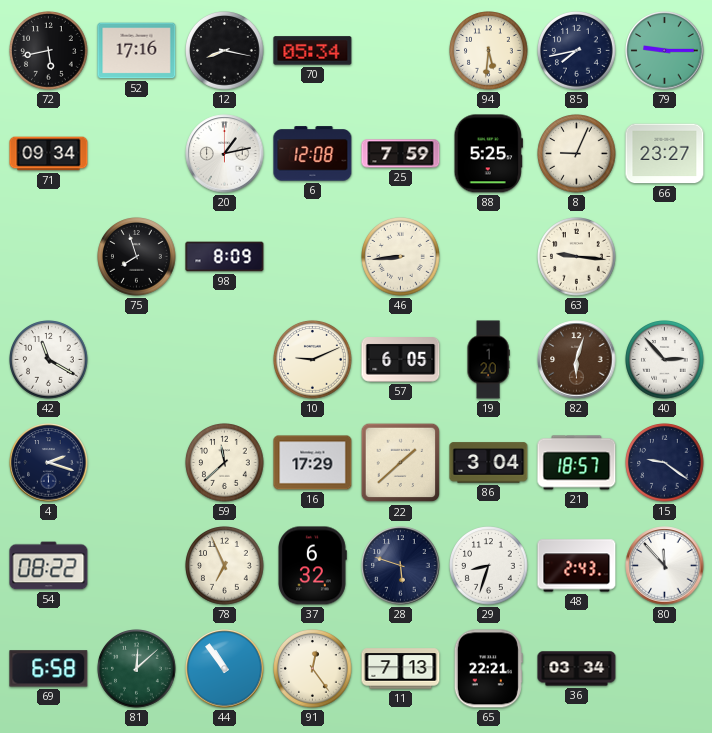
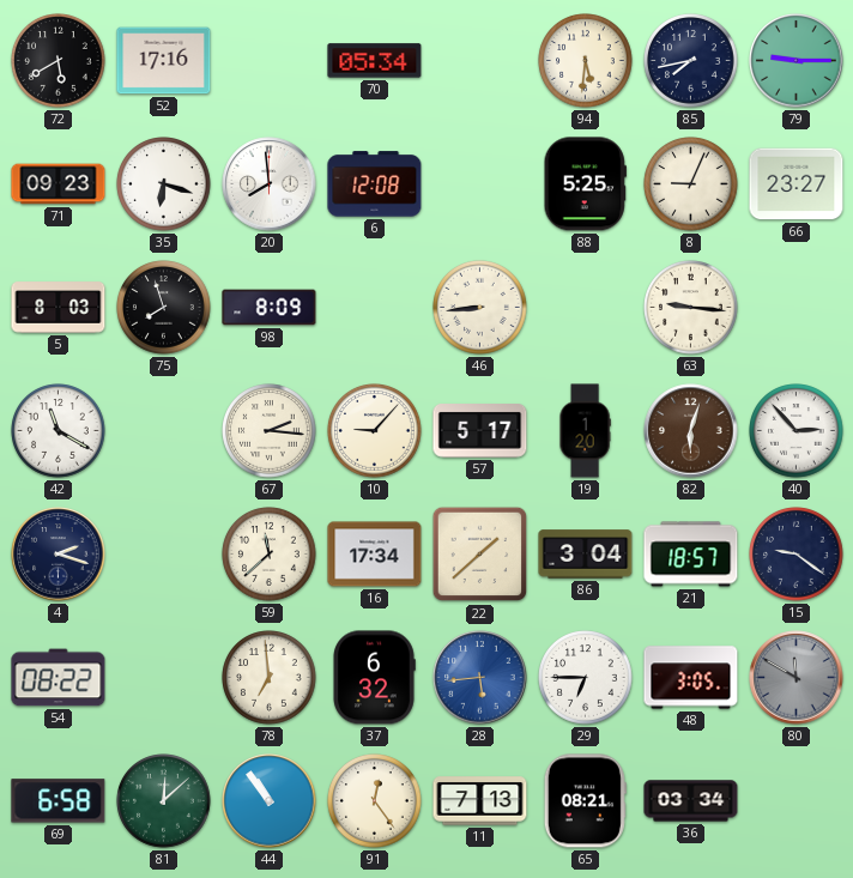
72: 5:43 -> 5:40 (59, 61)
12: 8:17 -> none (225, 51)
71: 09:34 -> 09:23 (59, 184)
35: none -> 6:18 (164, 184)
20: 1:13 -> 7:59 (270, 184)
25: 7:59 -> none (401, 154)
5: none -> 8:03 (59, 308)
67: none -> 2:16 (270, 431)
10: 9:11 -> 9:07 (375, 431)
57: 6:05 -> 5:17 (480, 431)
16: 17:29 -> 17:34 (375, 555)
78: 6:56 -> 6:59 (270, 678)
28: 5:48 -> 5:44 (480, 678)
28 dial: navy -> blue (480, 678)
29: 8:33 -> 6:45 (586, 678)
48: 2:43 -> 3:05 (691, 678)
80: 11:53 -> 11:50 (797, 678)
80 dial: white -> grey (797, 678)
65: 22:21 -> 08:21 (585, 801)
